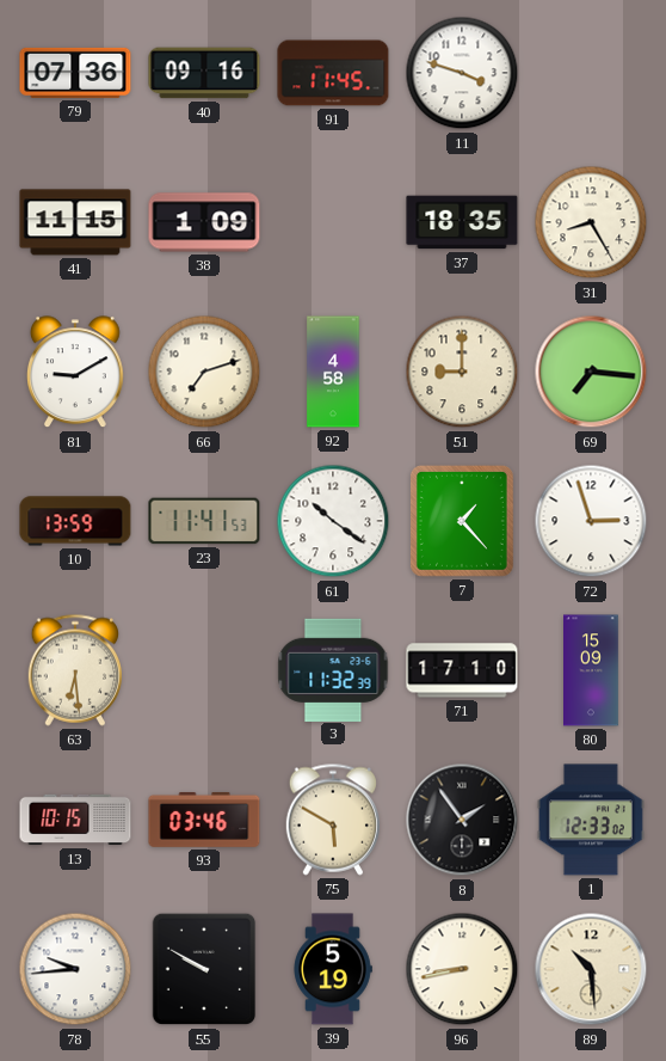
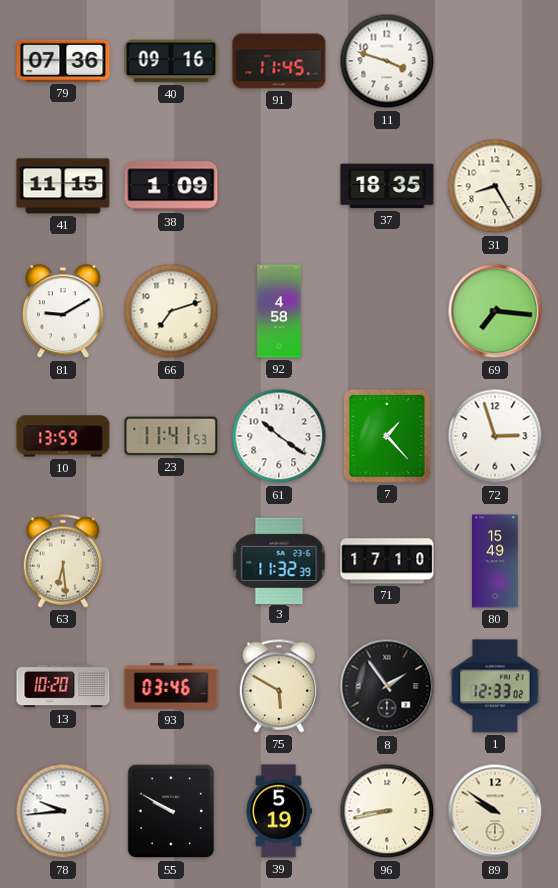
51: 9:00 -> none (462, 372)
80: 15:09 -> 15:49 (496, 561)
13: 10:15 -> 10:20 (63, 686)
89: 10:29 -> 9:51 (495, 811)
